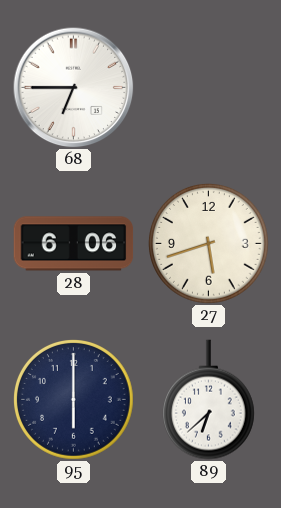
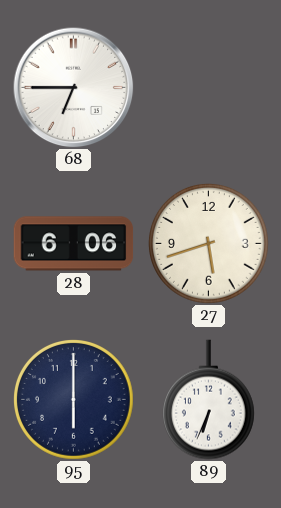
89: 6:38 -> 6:34 (208, 400)
